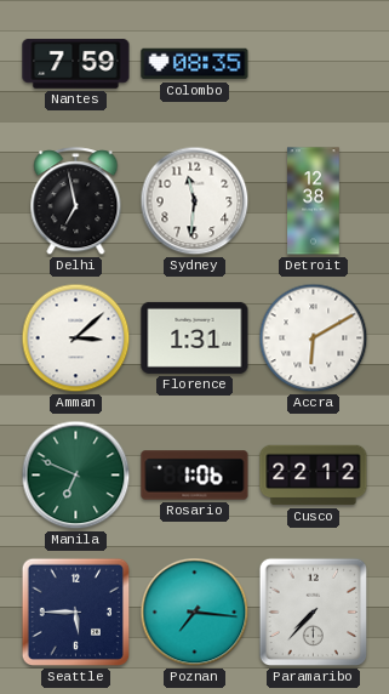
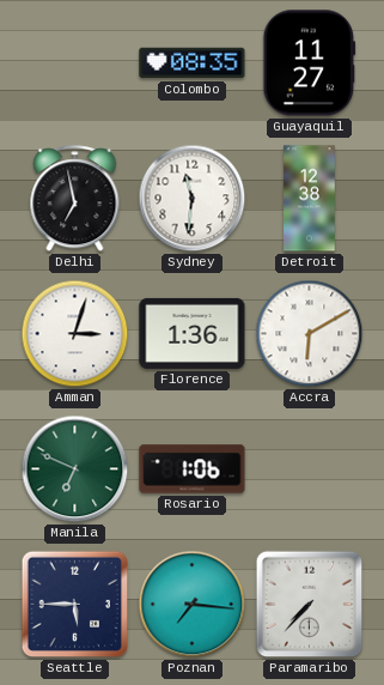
Nantes: 7:59 -> none (76, 64)
Guayaquil: none -> 11:27 (310, 63)
Amman: 3:08 -> 3:03 (75, 334)
Florence: 1:31 -> 1:36 (193, 333)
Cusco: 22:12 -> none (314, 476)
